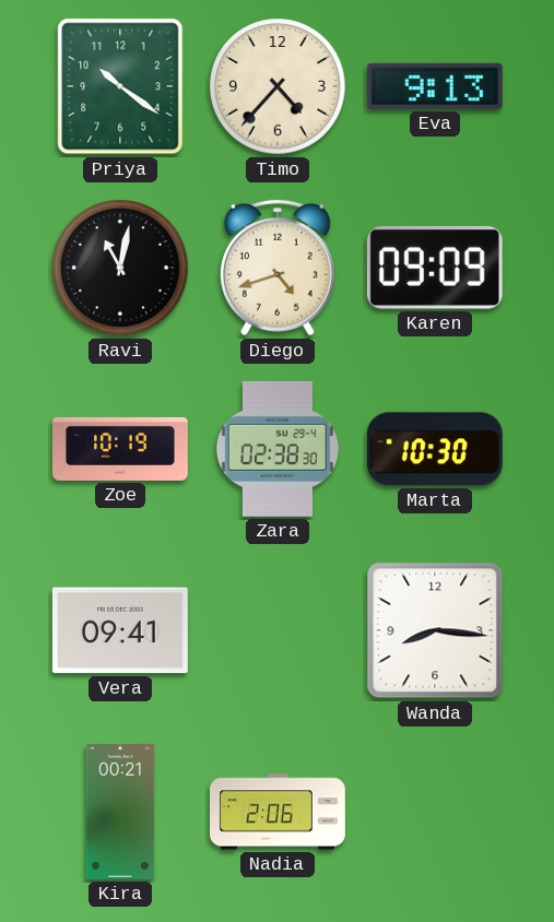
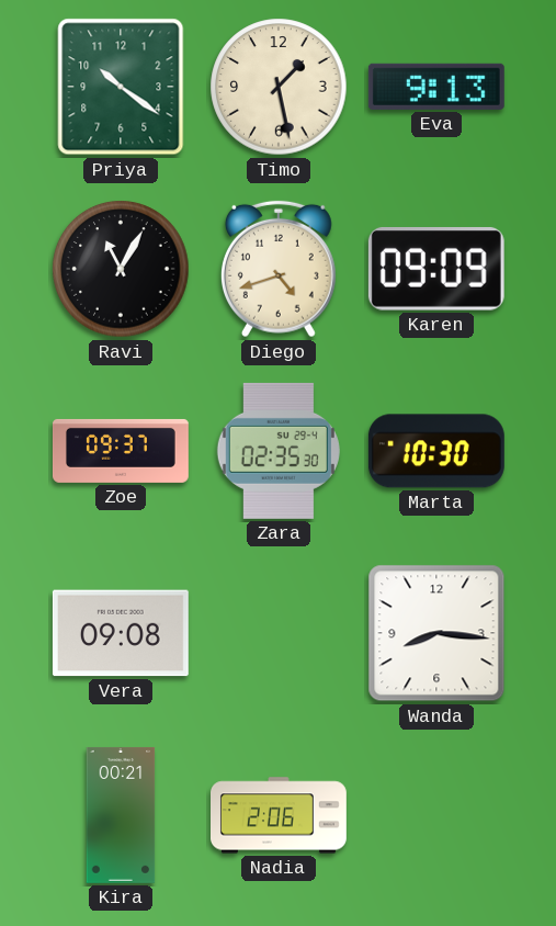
Timo: 4:37 -> 1:28 (279, 87)
Ravi: 11:02 -> 11:05 (121, 269)
Zoe: 10:19 -> 09:37 (121, 451)
Zara: 02:38 -> 02:35 (279, 451)
Vera: 09:41 -> 09:08 (121, 633)
